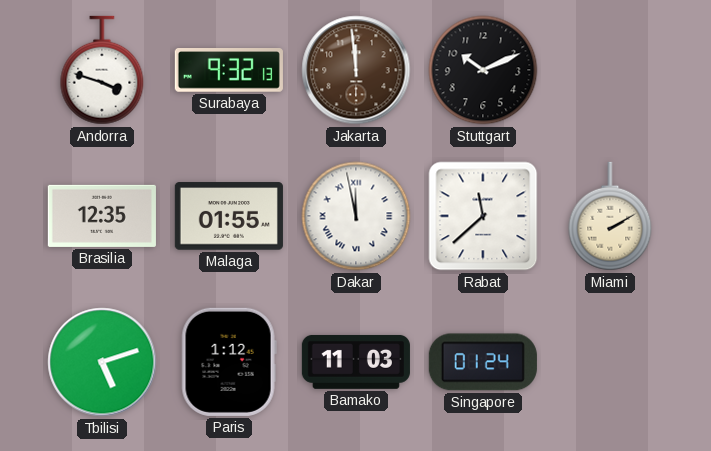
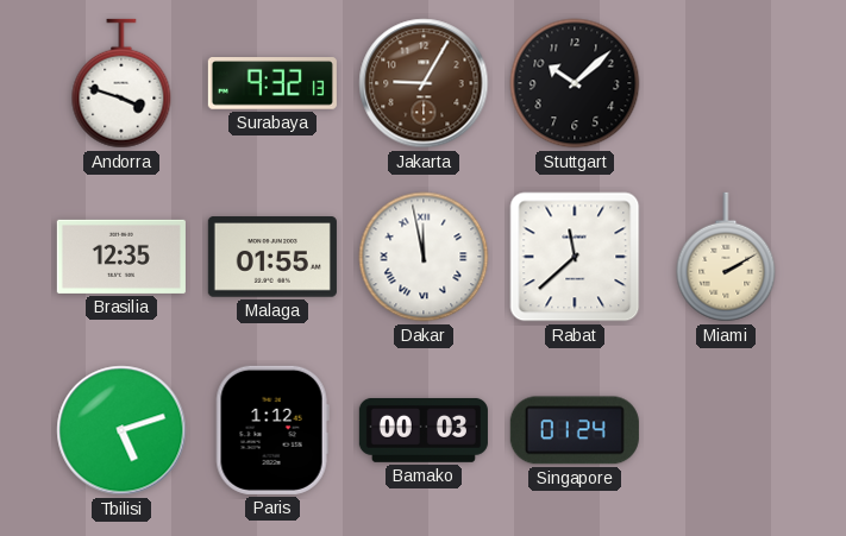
Jakarta: 11:59 -> 9:05 (424, 83)
Stuttgart: 10:11 -> 10:08 (575, 83)
Bamako: 11:03 -> 00:03 (424, 430)
